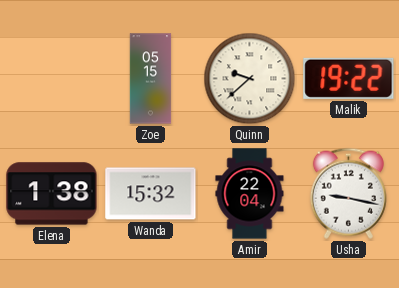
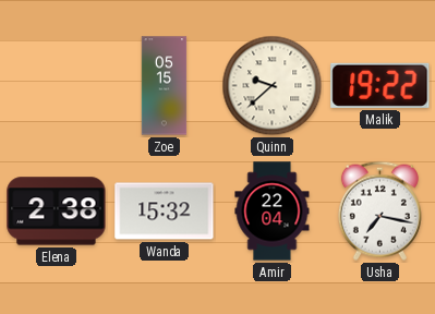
Elena: 1:38 -> 2:38 (57, 212)
Usha: 9:17 -> 7:17 (379, 210)
